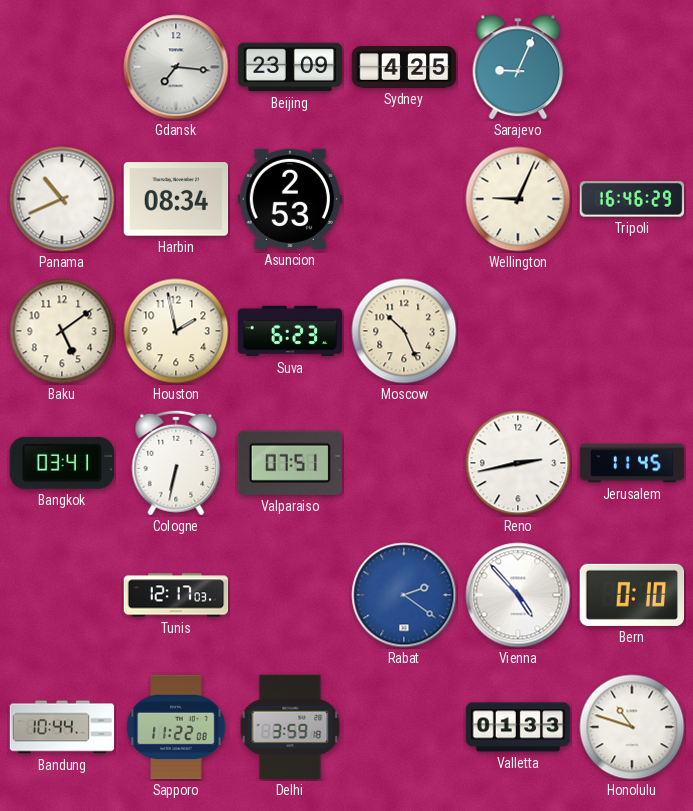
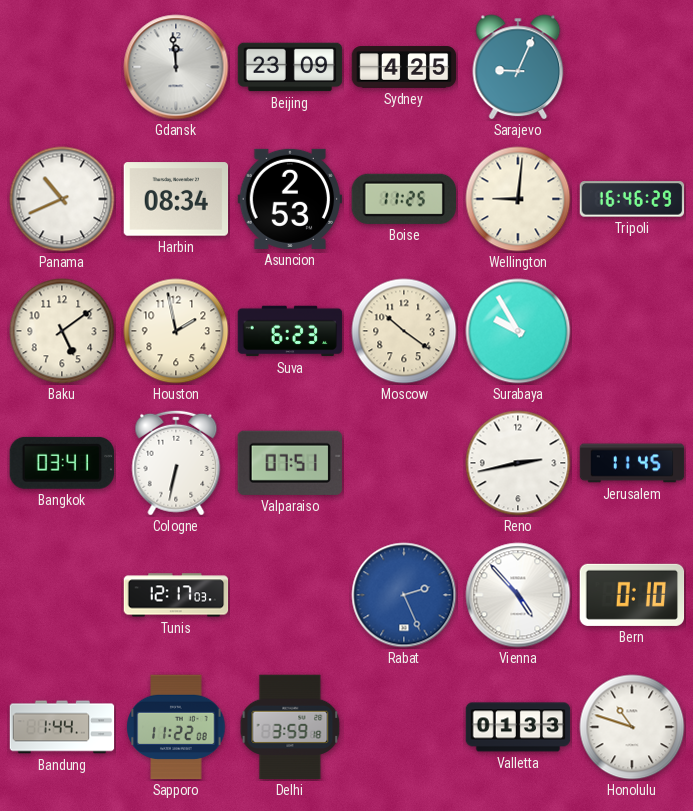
Gdansk: 7:16 -> 11:59 (176, 67)
Boise: none -> 11:25 (403, 199)
Wellington: 9:04 -> 9:01 (518, 199)
Moscow: 10:26 -> 10:21 (404, 331)
Surabaya: none -> 9:55 (518, 331)
Rabat: 2:21 -> 2:26 (404, 595)
Bandung: 10:44 -> 1:44 (62, 727)
